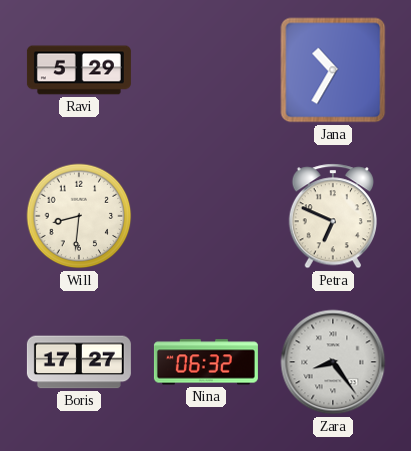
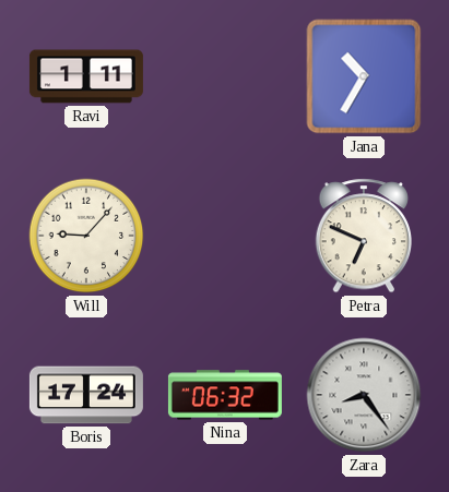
Ravi: 5:29 -> 1:11 (86, 76)
Will: 8:31 -> 9:07 (86, 236)
Boris: 17:27 -> 17:24 (86, 395)
